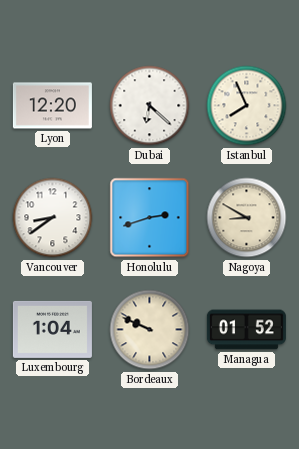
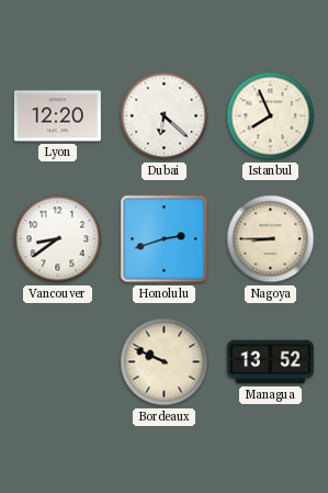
Nagoya: 8:50 -> 8:45 (271, 239)
Luxembourg: 1:04 -> none (52, 329)
Managua: 01:52 -> 13:52 (270, 362)
